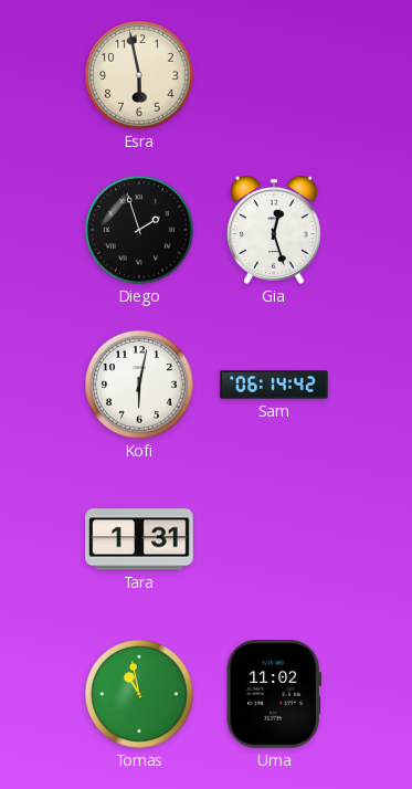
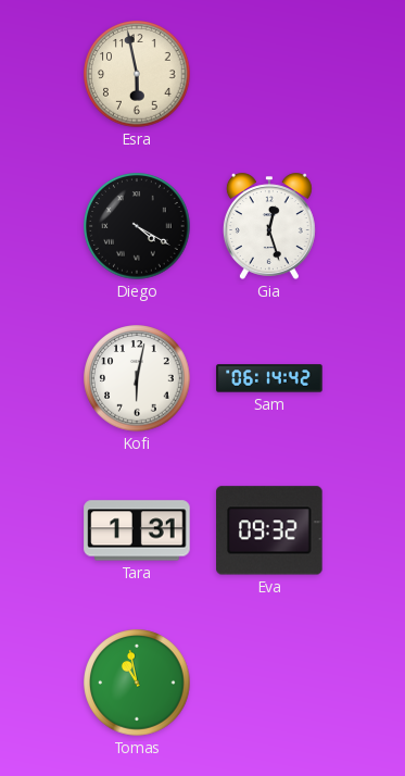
Diego: 1:57 -> 4:20 (137, 226)
Eva: none -> 09:32 (269, 530)
Uma: 11:02 -> none (274, 694)
